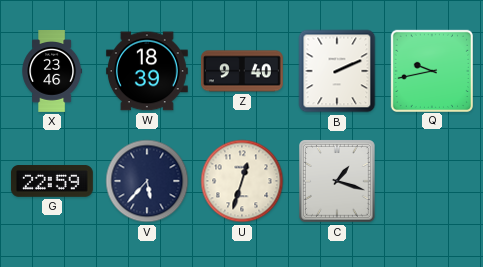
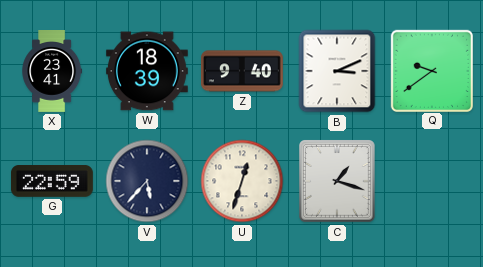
X: 23:46 -> 23:41 (52, 72)
B: 2:11 -> 3:11 (337, 71)
Q: 9:43 -> 9:39 (431, 70)
